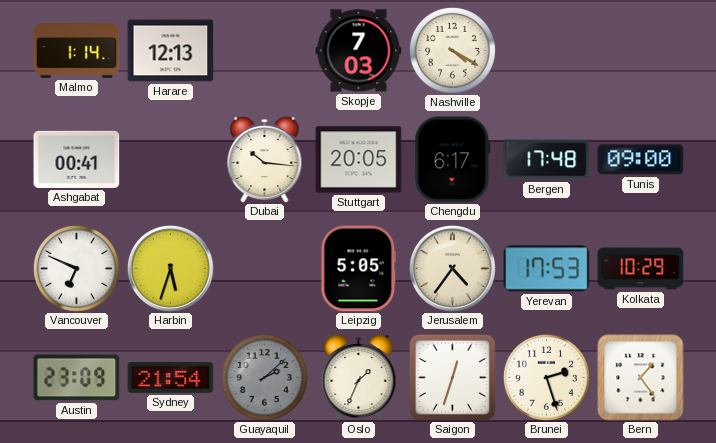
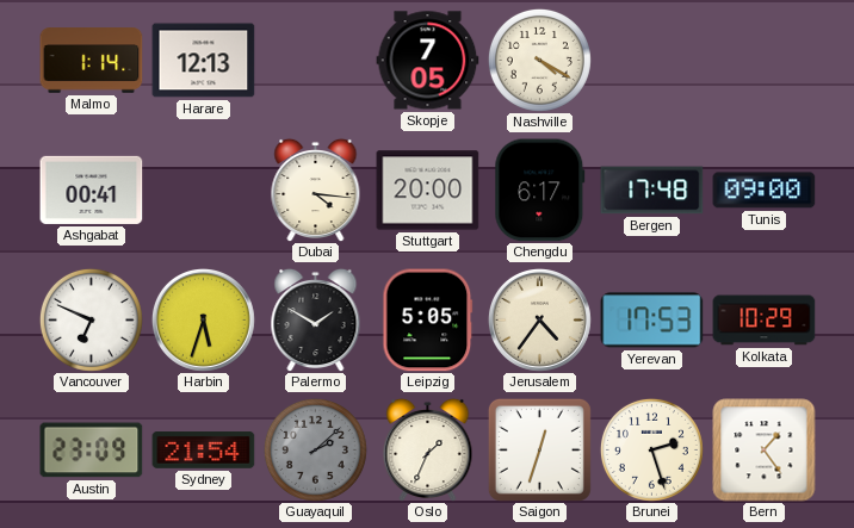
Skopje: 7:03 -> 7:05 (428, 61)
Dubai: 10:16 -> 4:16 (316, 190)
Stuttgart: 20:05 -> 20:00 (428, 191)
Palermo: none -> 1:50 (316, 319)
